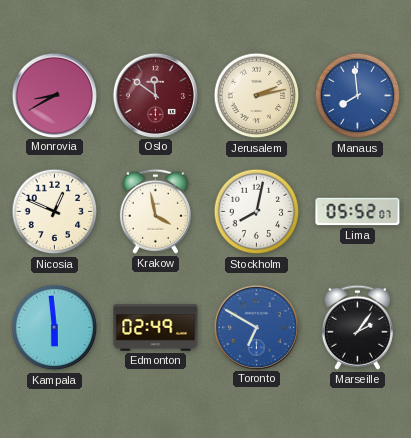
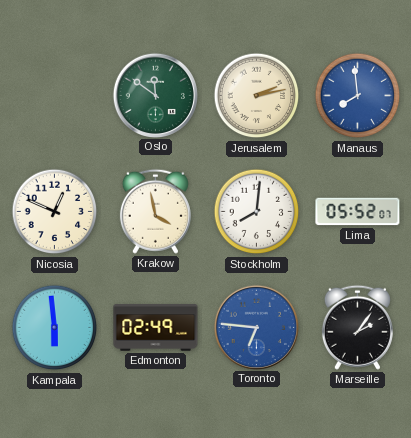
Monrovia: 8:40 -> none (54, 95)
Oslo dial: burgundy -> green (155, 95)
Stockholm: 8:02 -> 8:01 (257, 212)
Toronto: 6:50 -> 6:46 (256, 327)
